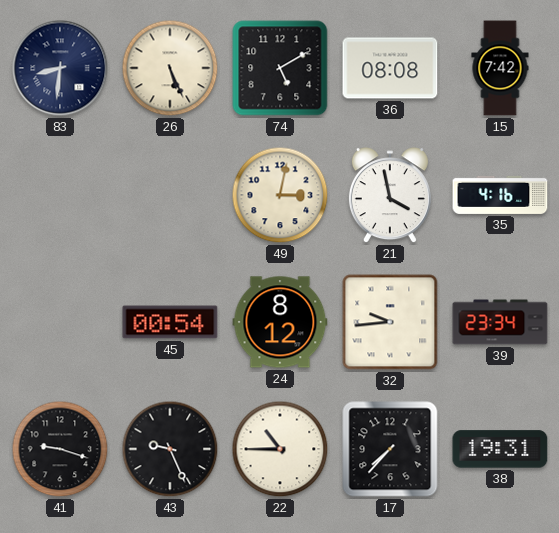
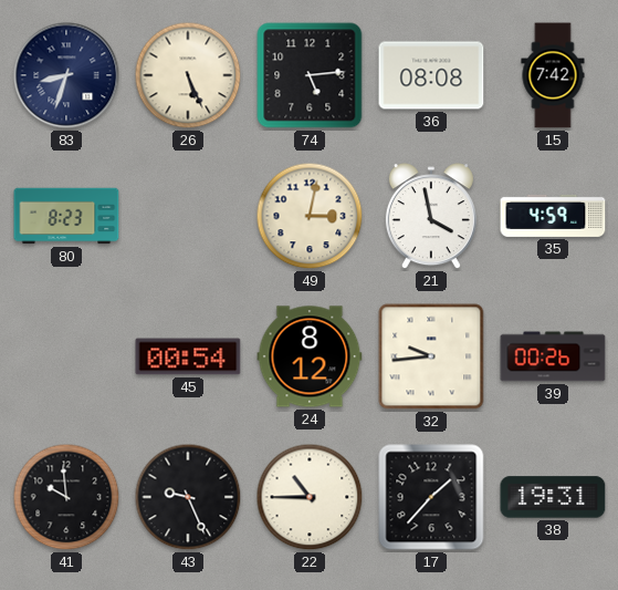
83: 8:31 -> 8:33 (66, 75)
74: 5:10 -> 5:14 (310, 75)
80: none -> 8:23 (66, 216)
35: 4:16 -> 4:59 (553, 216)
39: 23:34 -> 00:26 (553, 356)
41: 9:18 -> 9:59 (66, 497)
17: 7:37 -> 1:37 (431, 497)
